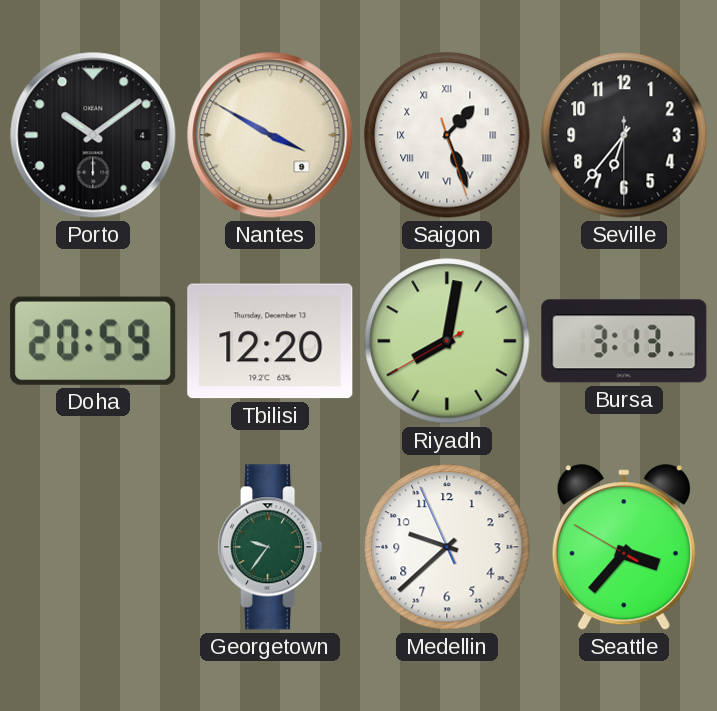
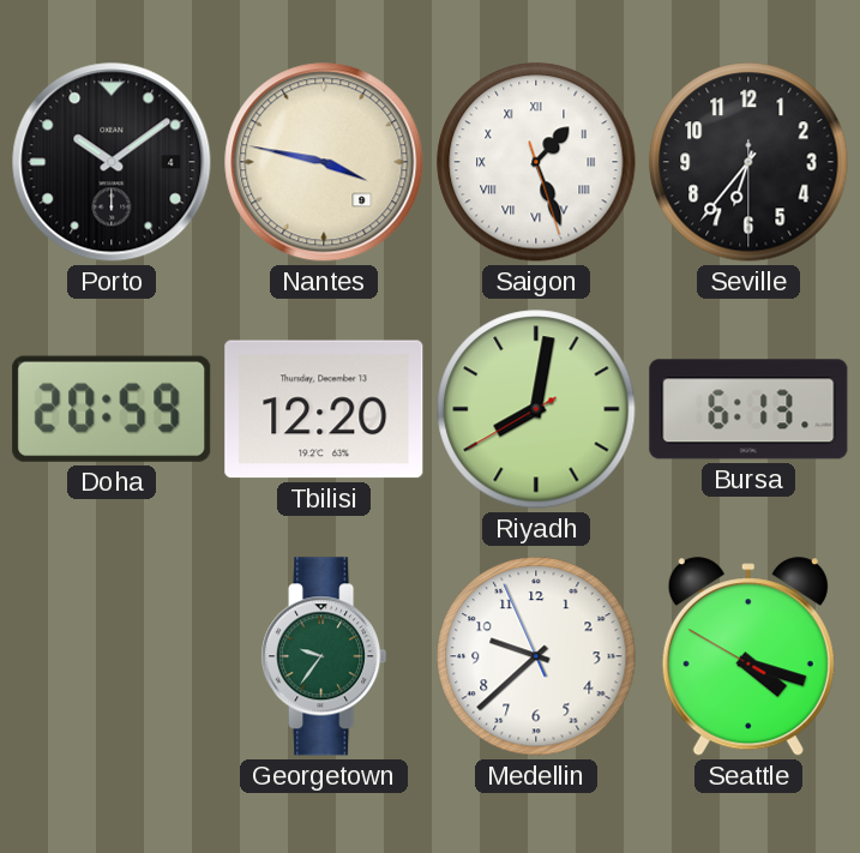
Nantes: 3:50 -> 3:47 (324, 162)
Bursa: 3:13 -> 6:13 (748, 409)
Seattle: 3:36 -> 4:17 (748, 657)
